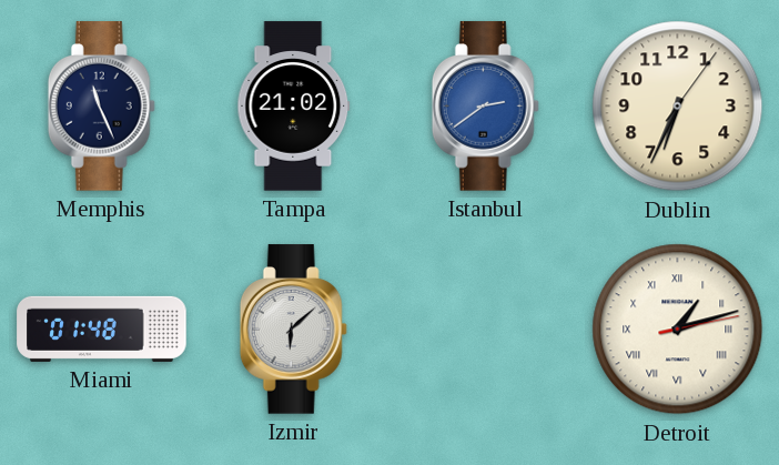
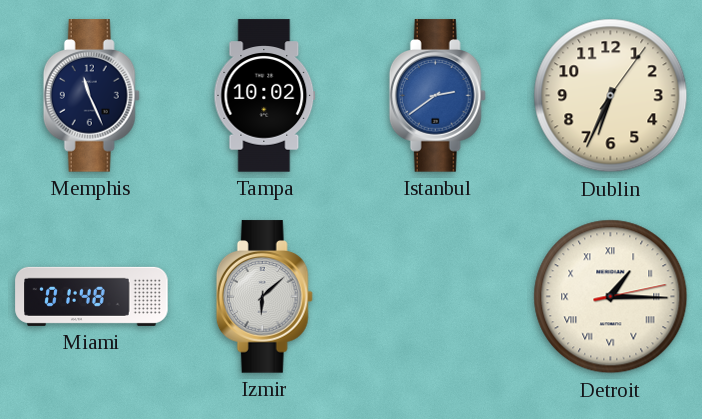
Tampa: 21:02 -> 10:02 (265, 96)
Detroit: 1:12 -> 1:15 (611, 297)
